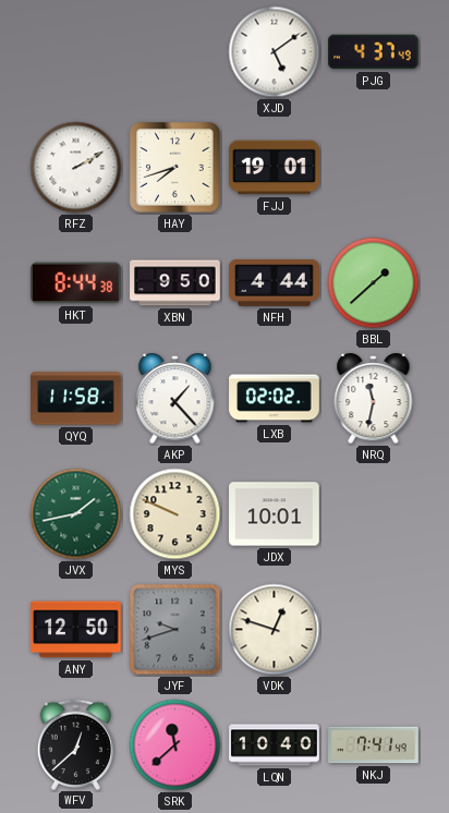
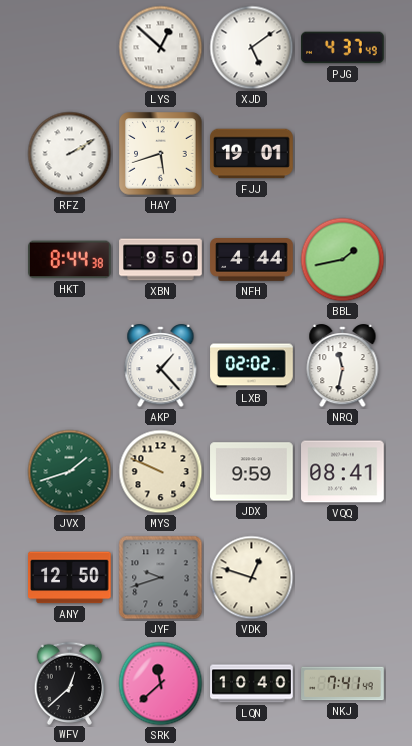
LYS: none -> 12:52 (161, 48)
HAY: 7:42 -> 5:42 (161, 154)
BBL: 1:38 -> 1:43 (343, 260)
QYQ: 11:58 -> none (76, 399)
JVX: 1:43 -> 1:42 (70, 472)
JDX: 10:01 -> 9:59 (252, 472)
VQQ: none -> 08:41 (343, 472)
